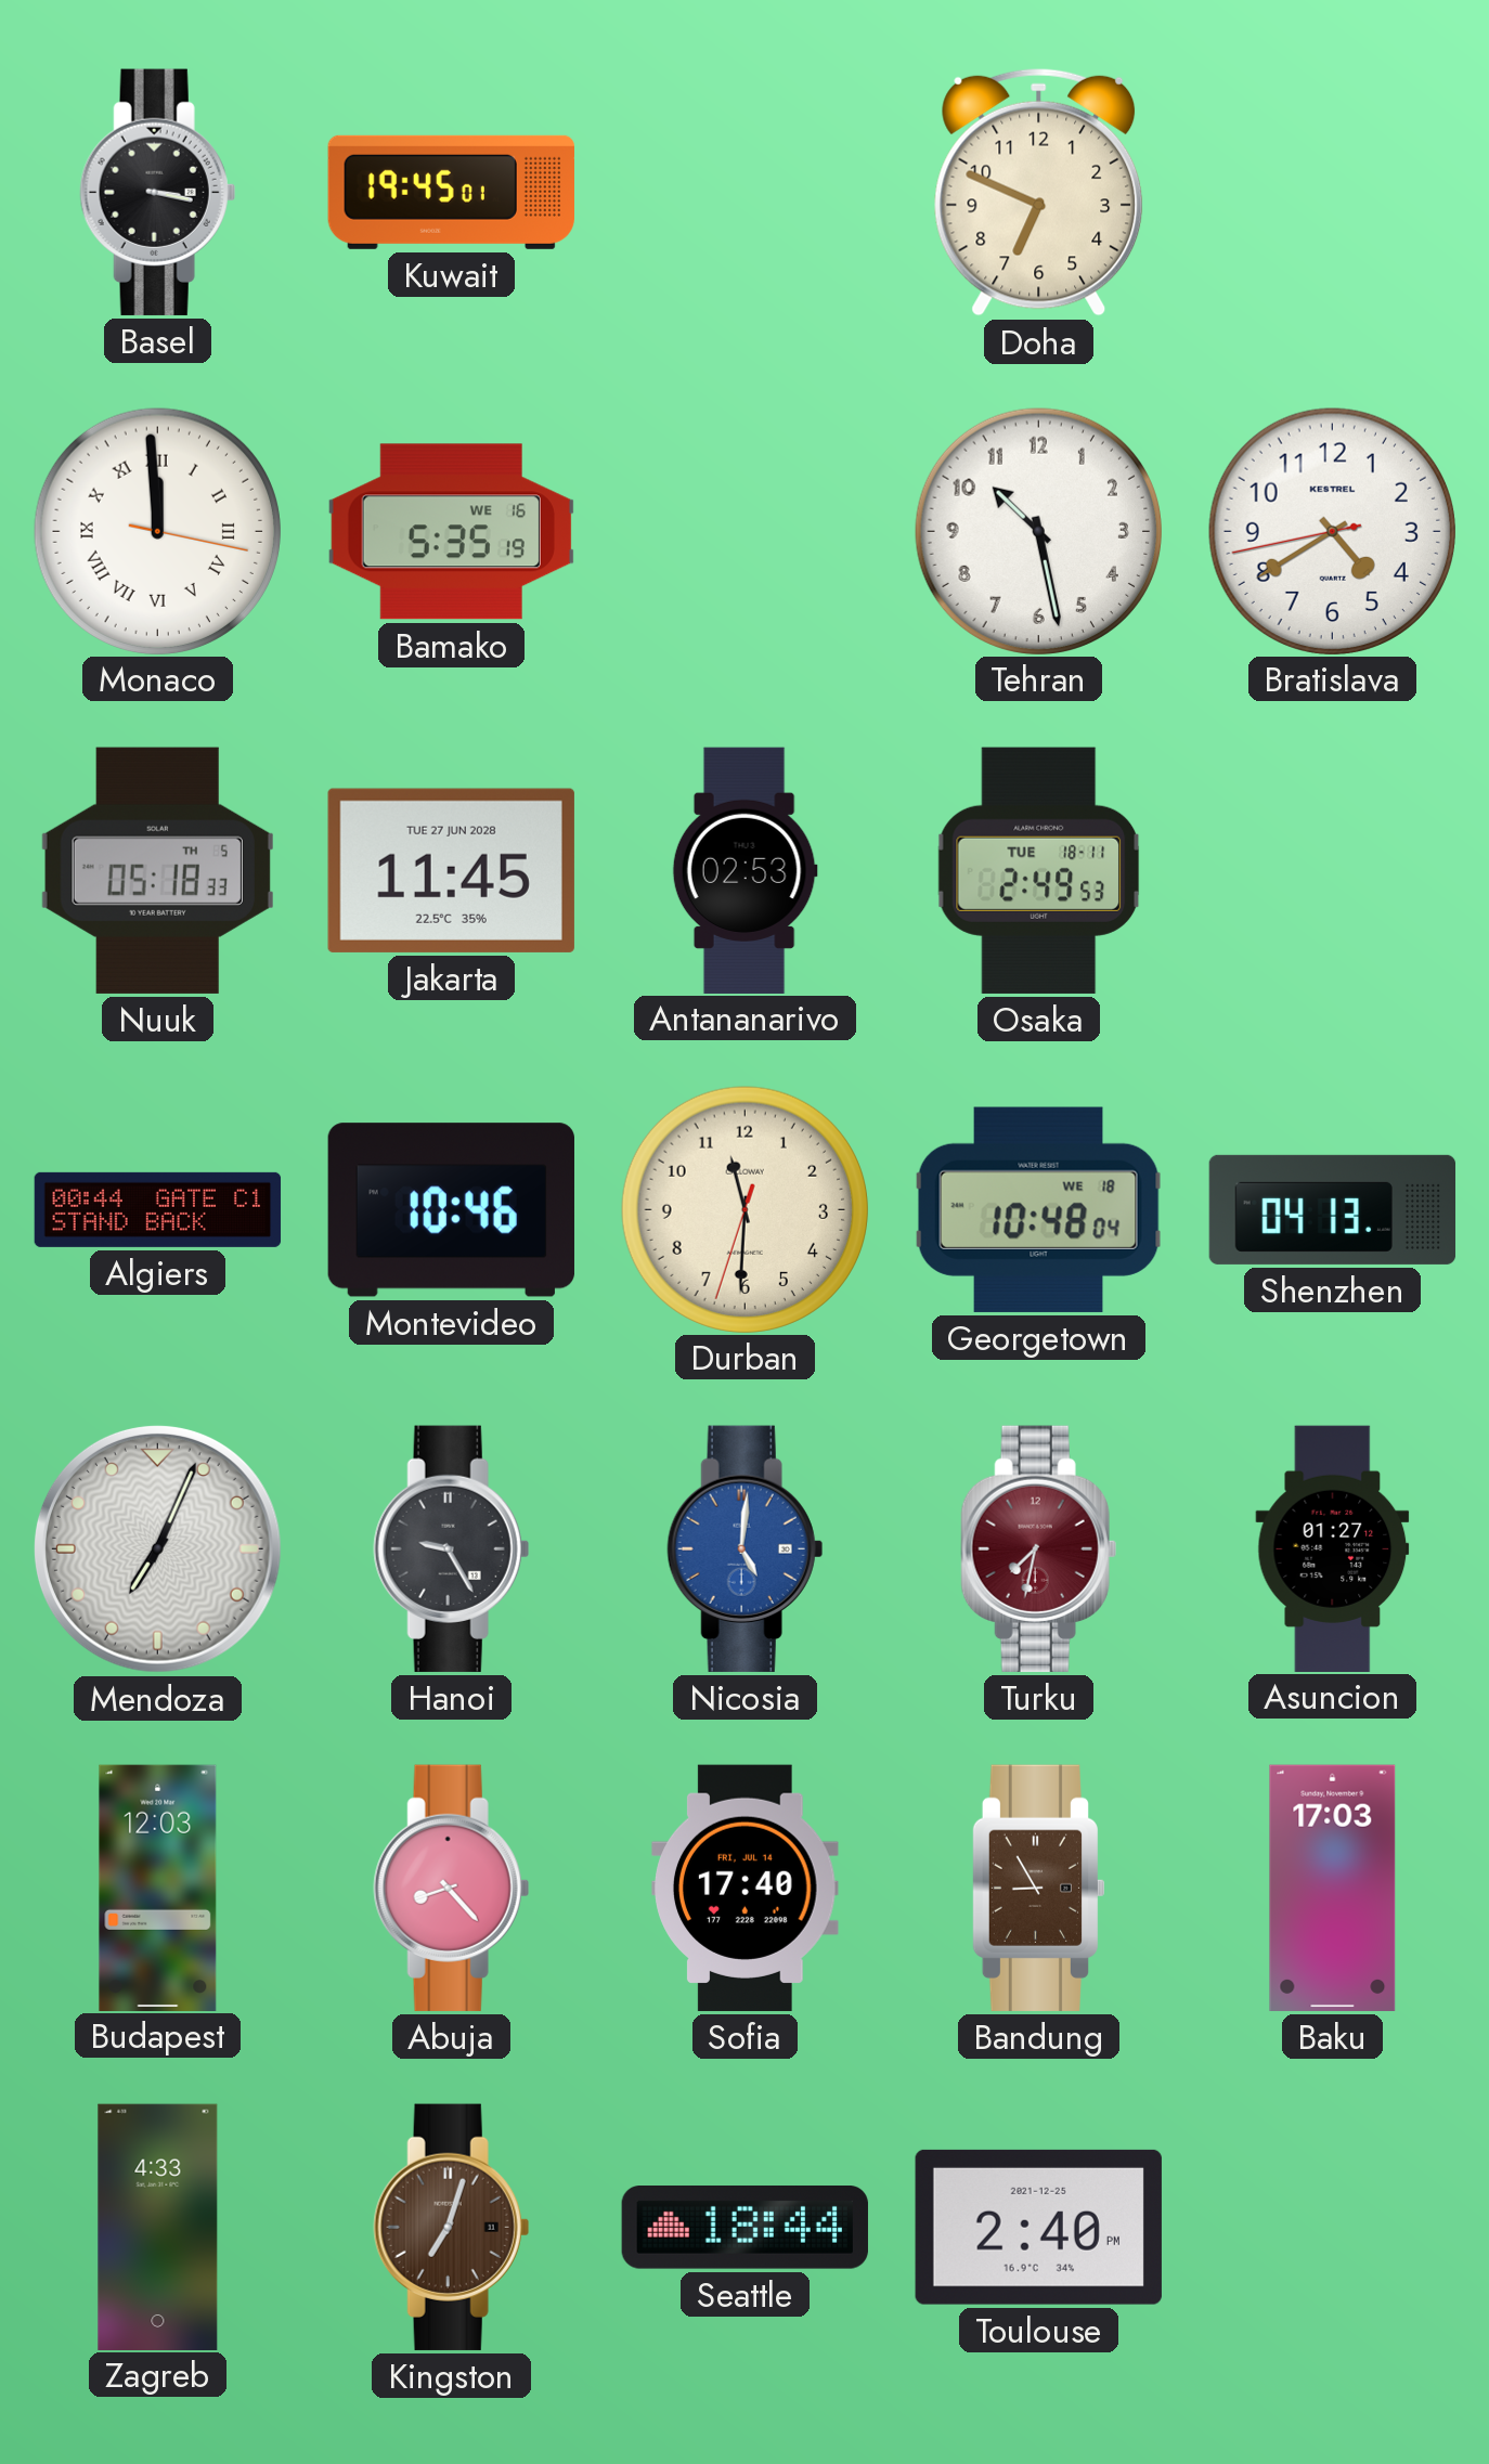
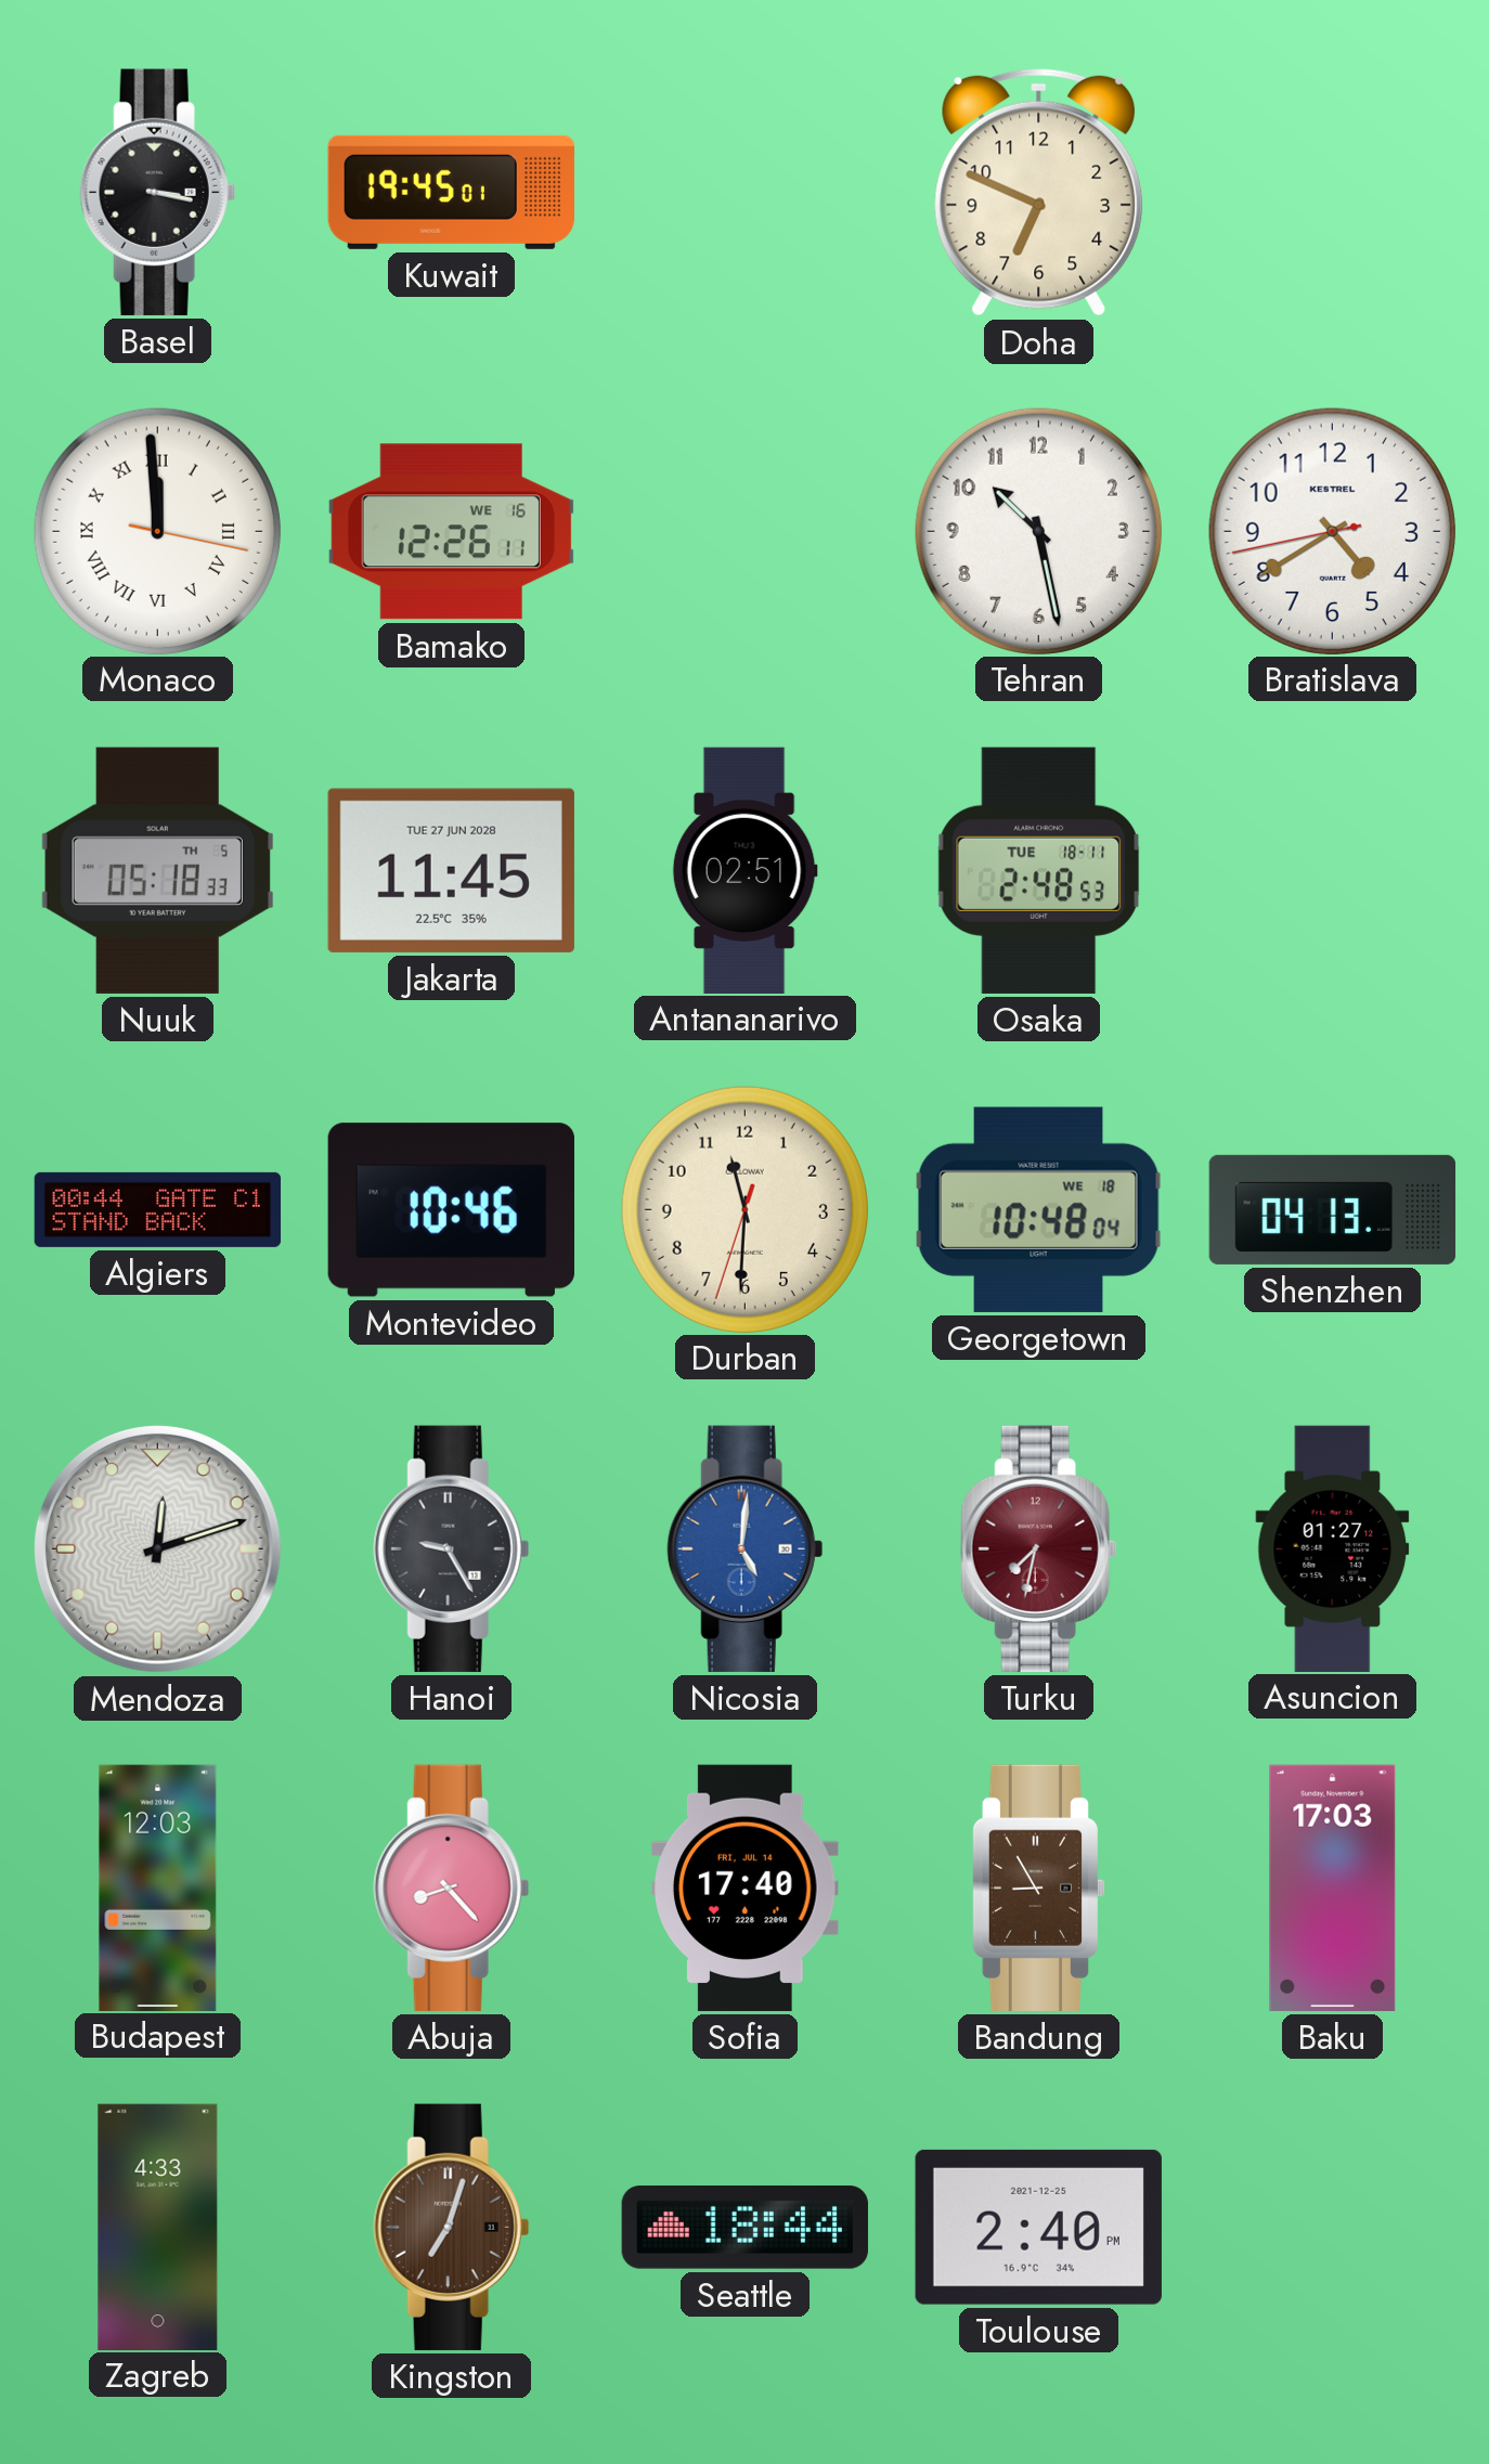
Bamako: 5:35 -> 12:26 (451, 532)
Antananarivo: 02:53 -> 02:51 (744, 870)
Osaka: 2:49 -> 2:48 (1039, 870)
Mendoza: 7:04 -> 12:12 (157, 1548)
